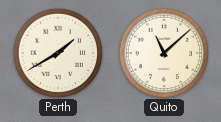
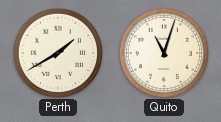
Quito: 11:08 -> 11:03 (163, 52)
